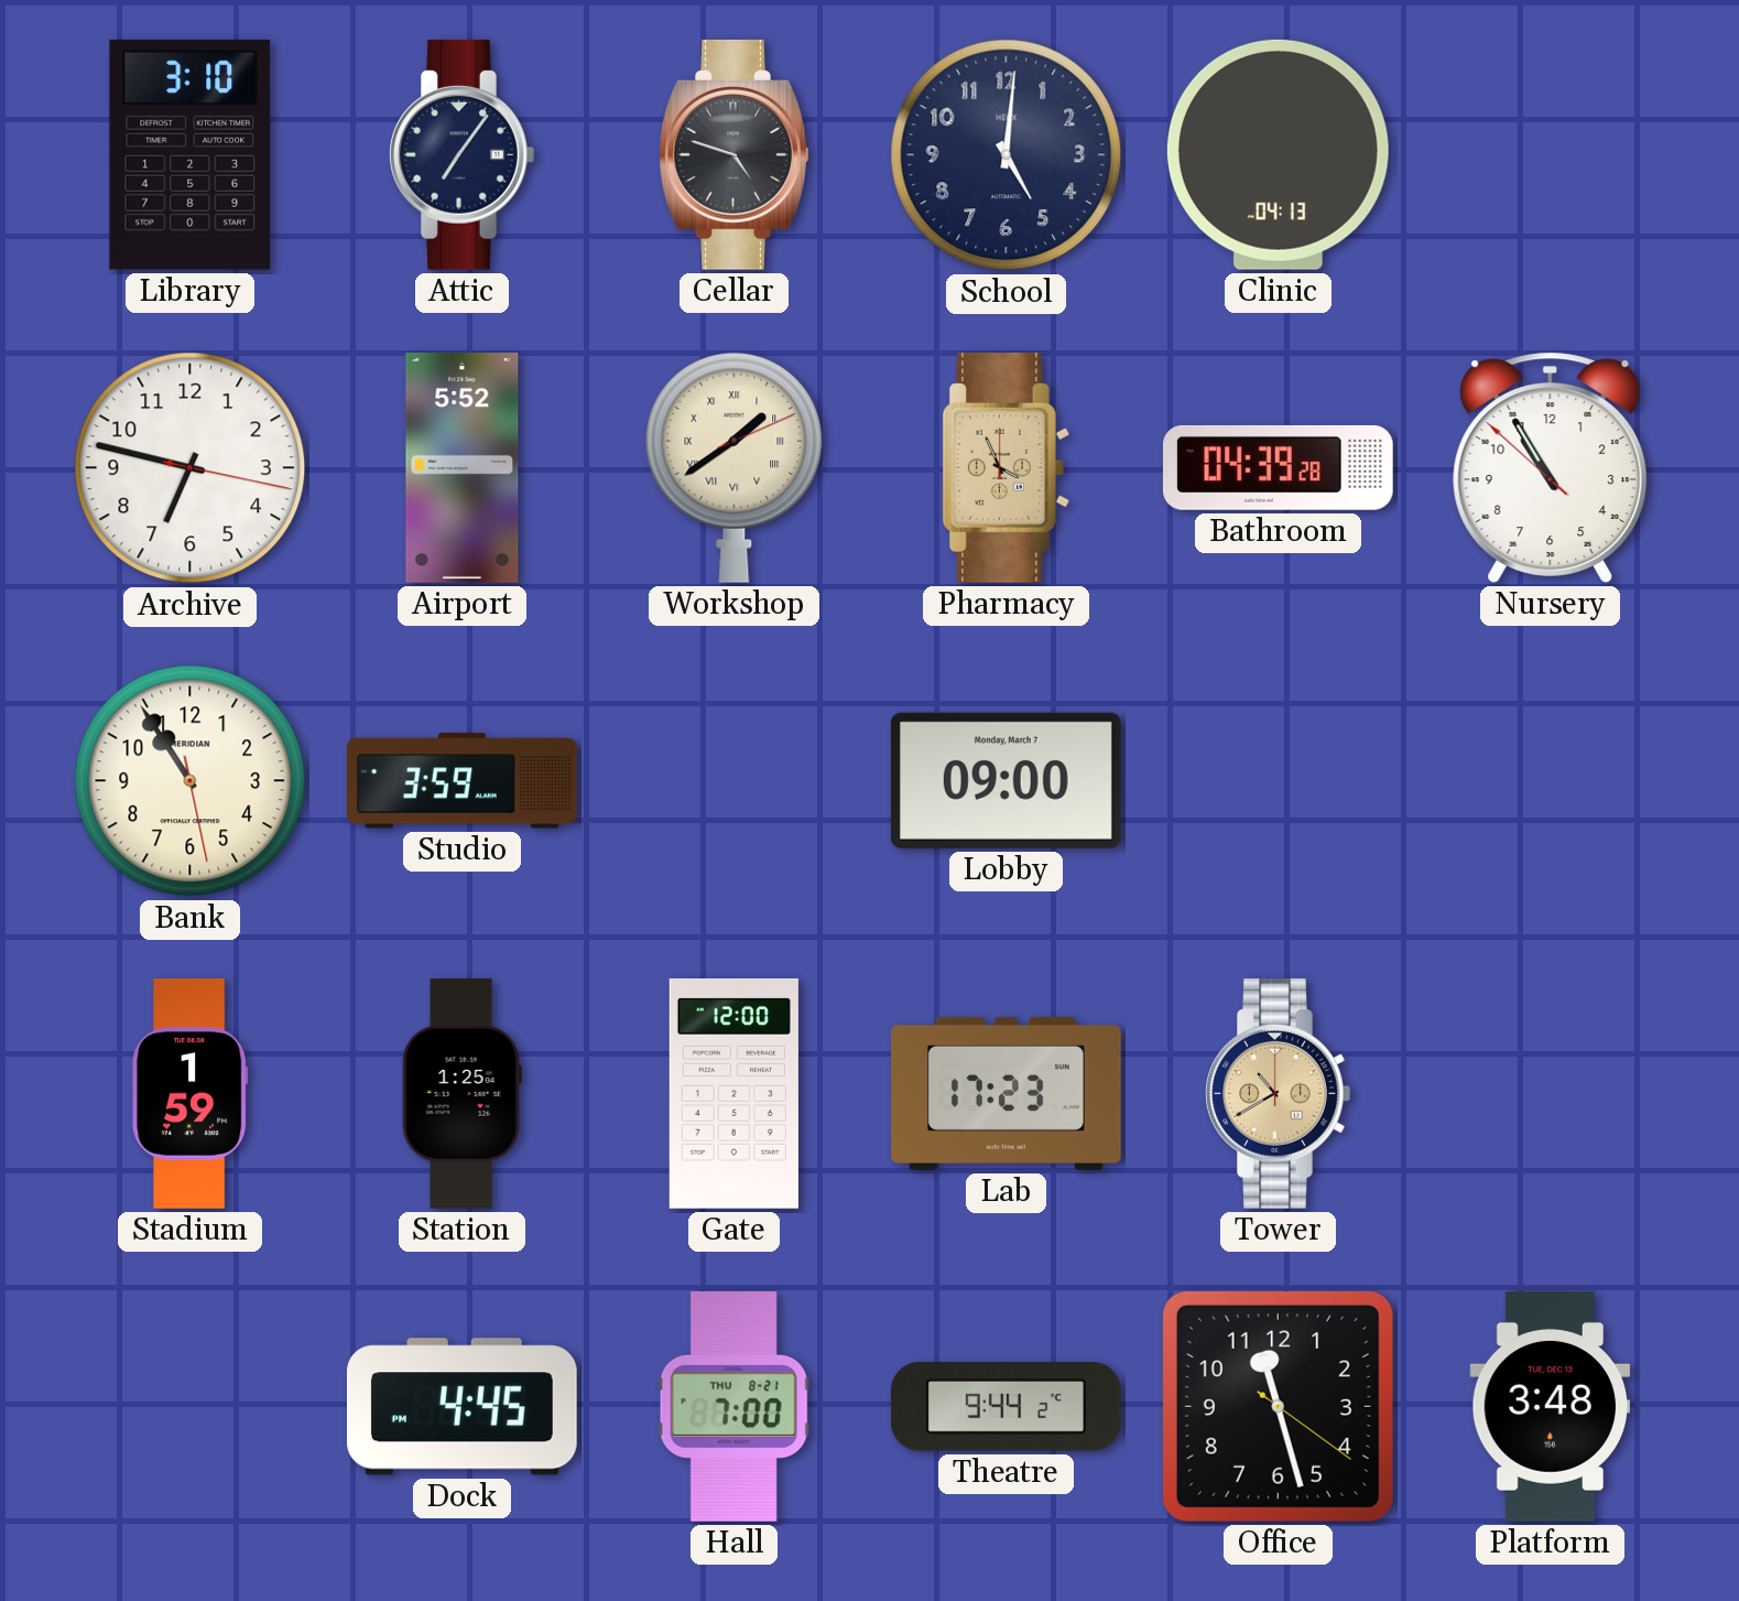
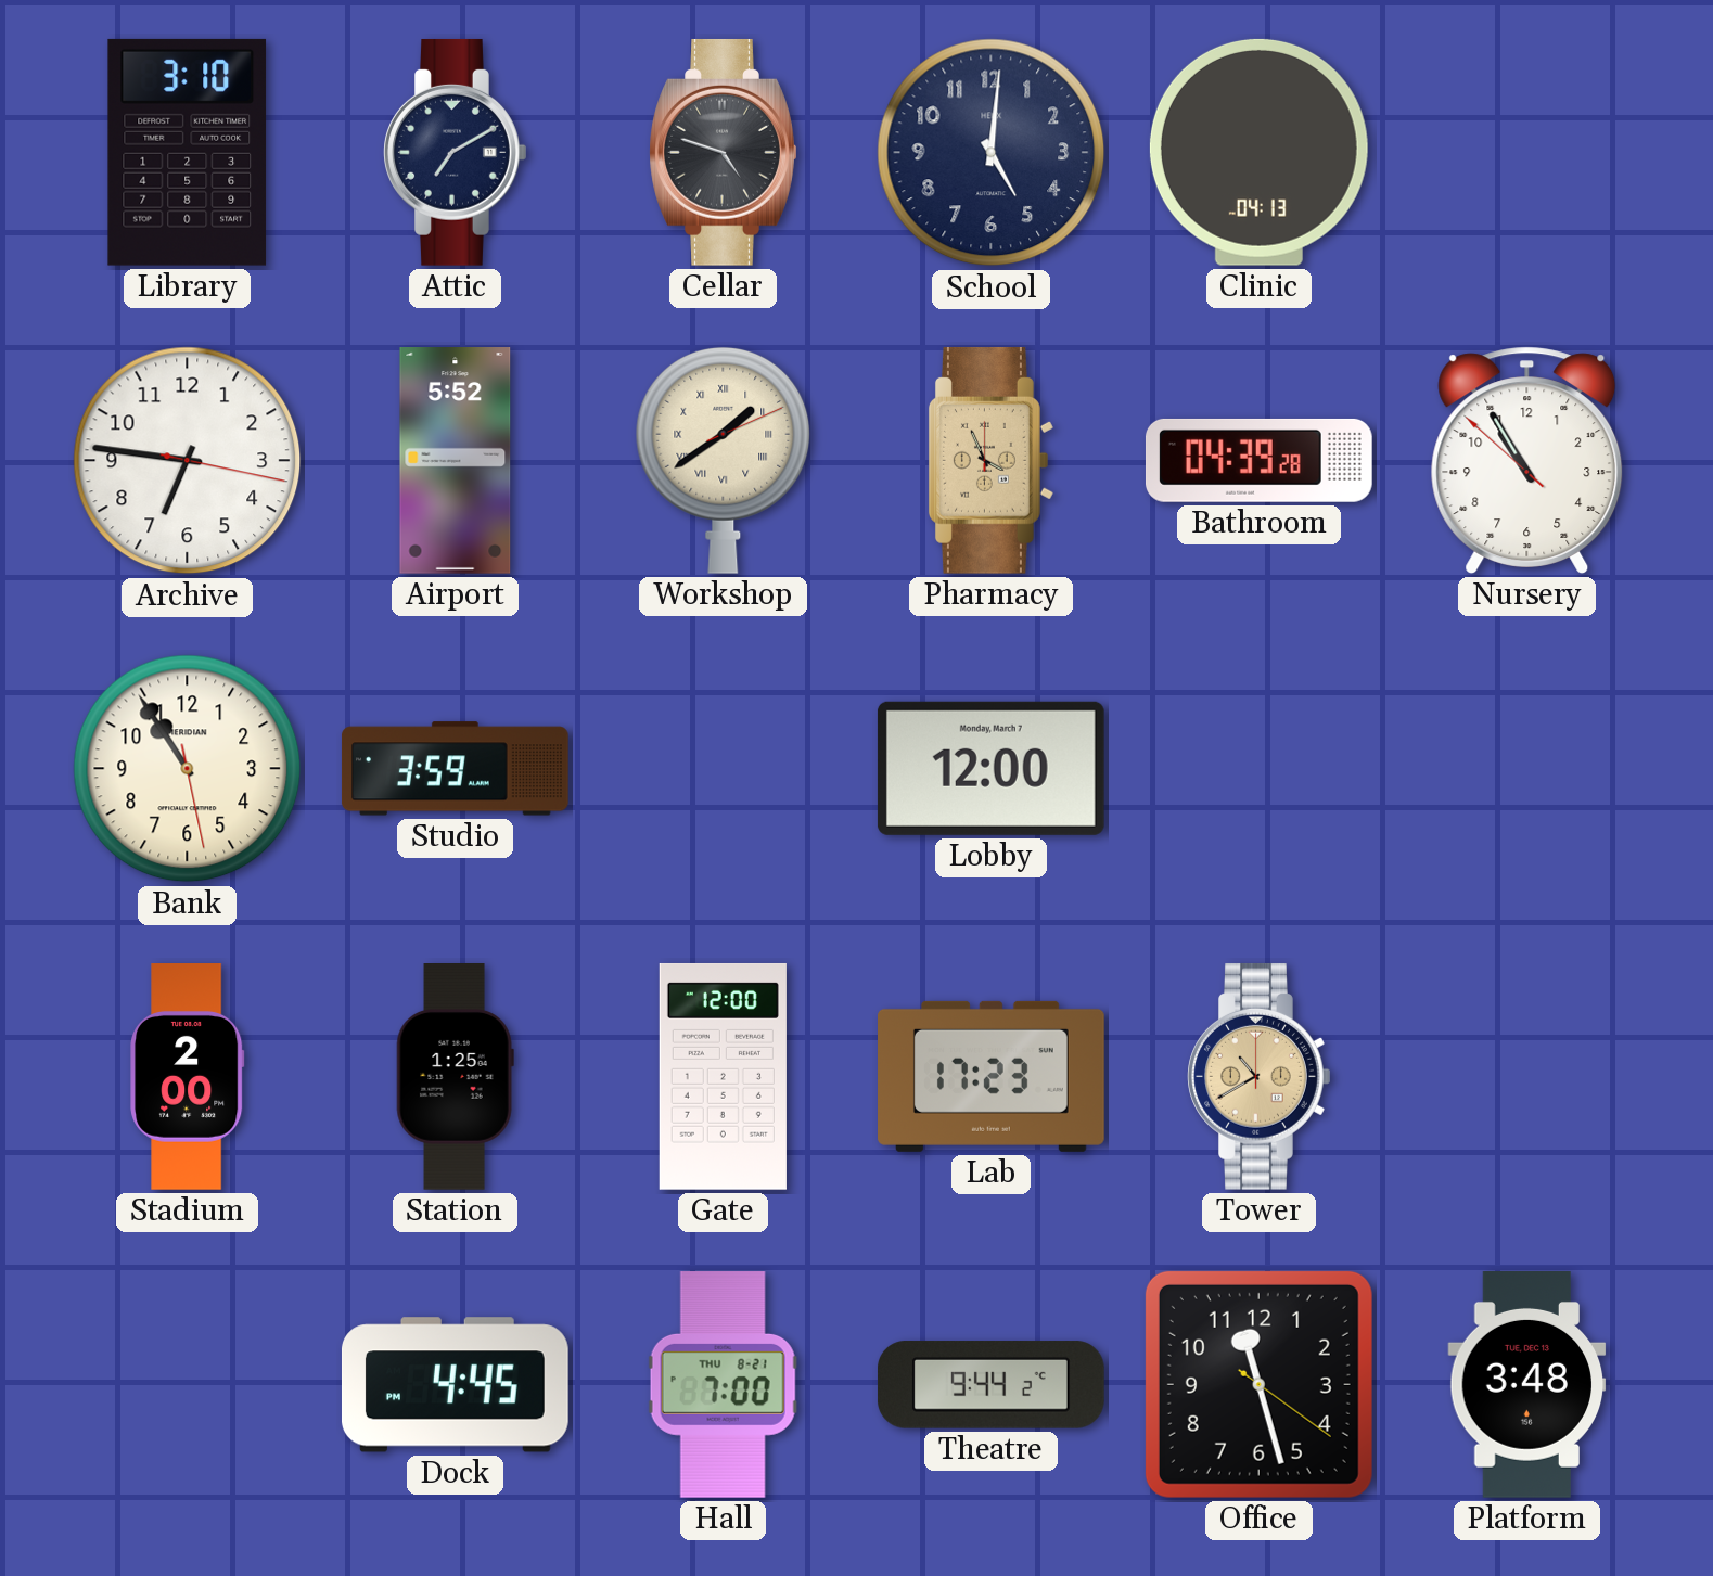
Attic: 7:06 -> 7:10 (456, 152)
Archive: 6:47 -> 6:46 (188, 461)
Lobby: 09:00 -> 12:00 (990, 768)
Stadium: 1:59 -> 2:00 (188, 1077)
